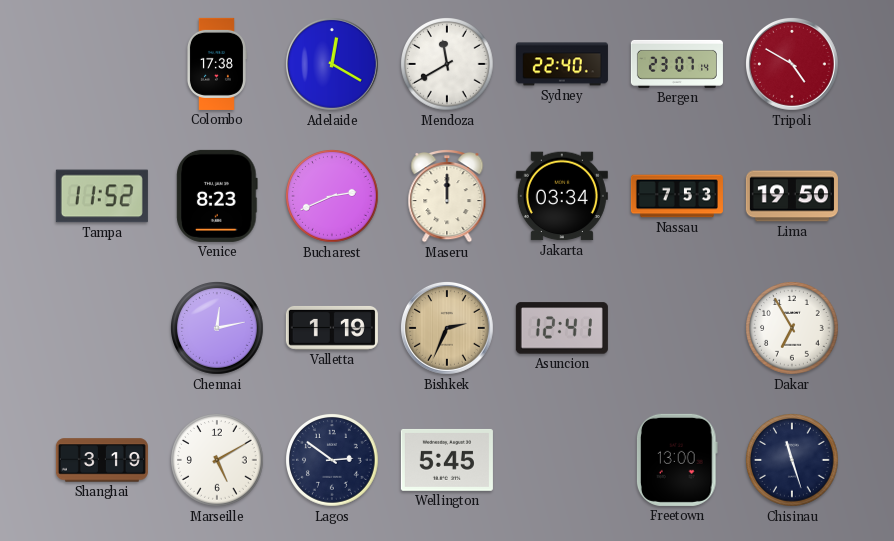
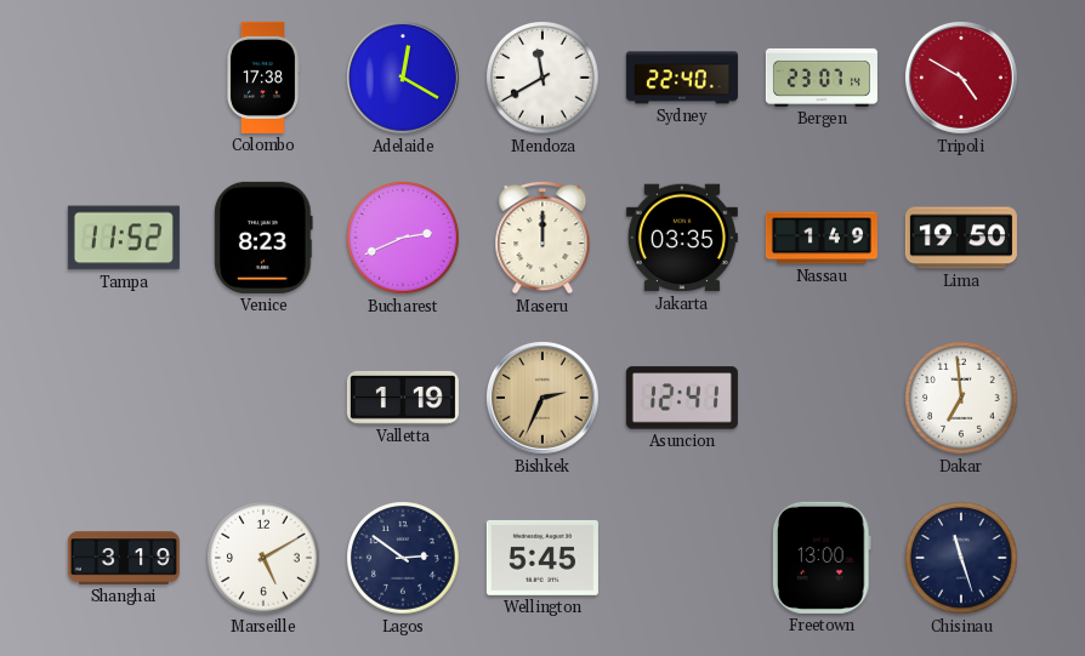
Jakarta: 03:34 -> 03:35 (682, 238)
Nassau: 7:53 -> 1:49 (822, 238)
Chennai: 12:13 -> none (218, 329)
Dakar: 6:55 -> 6:59 (962, 399)
